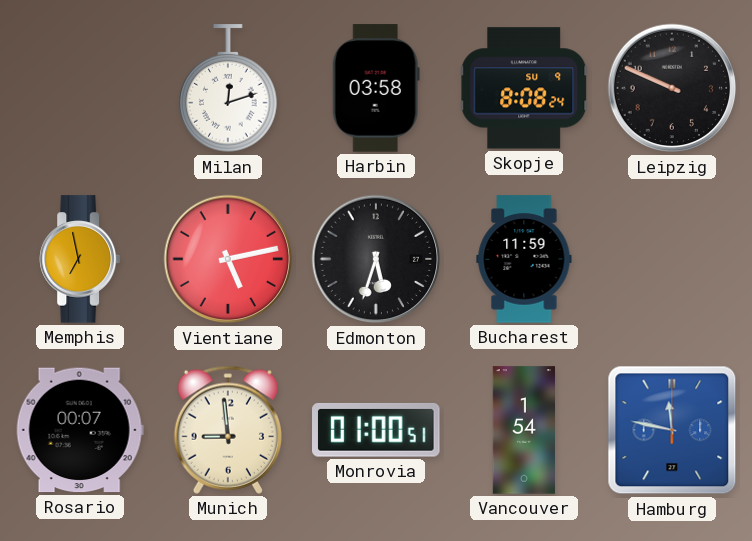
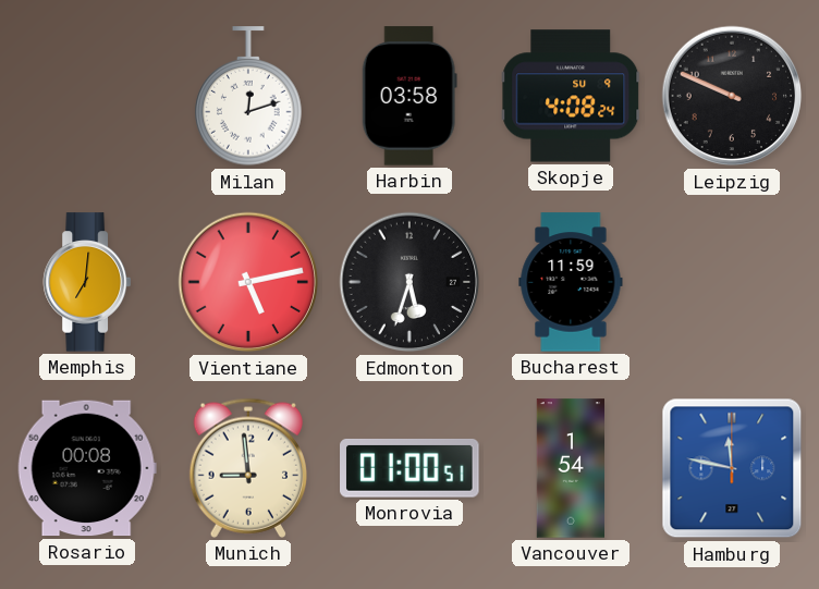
Skopje: 8:08 -> 4:08 (571, 96)
Memphis: 6:58 -> 7:01 (86, 282)
Rosario: 00:07 -> 00:08 (87, 468)
